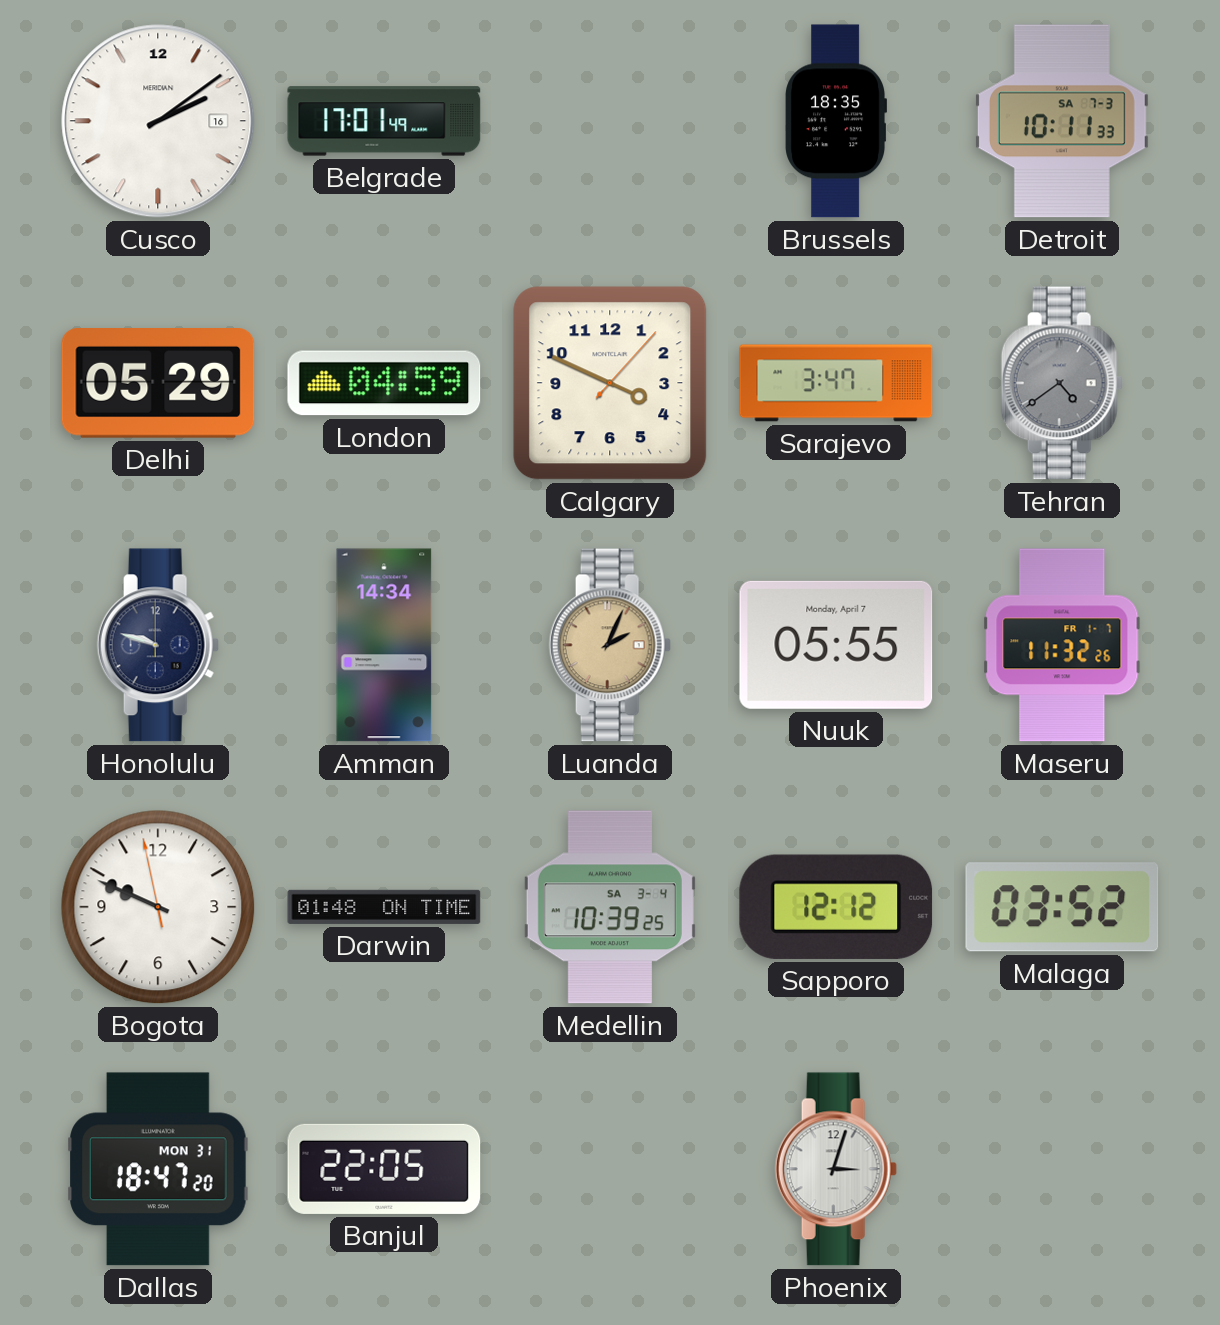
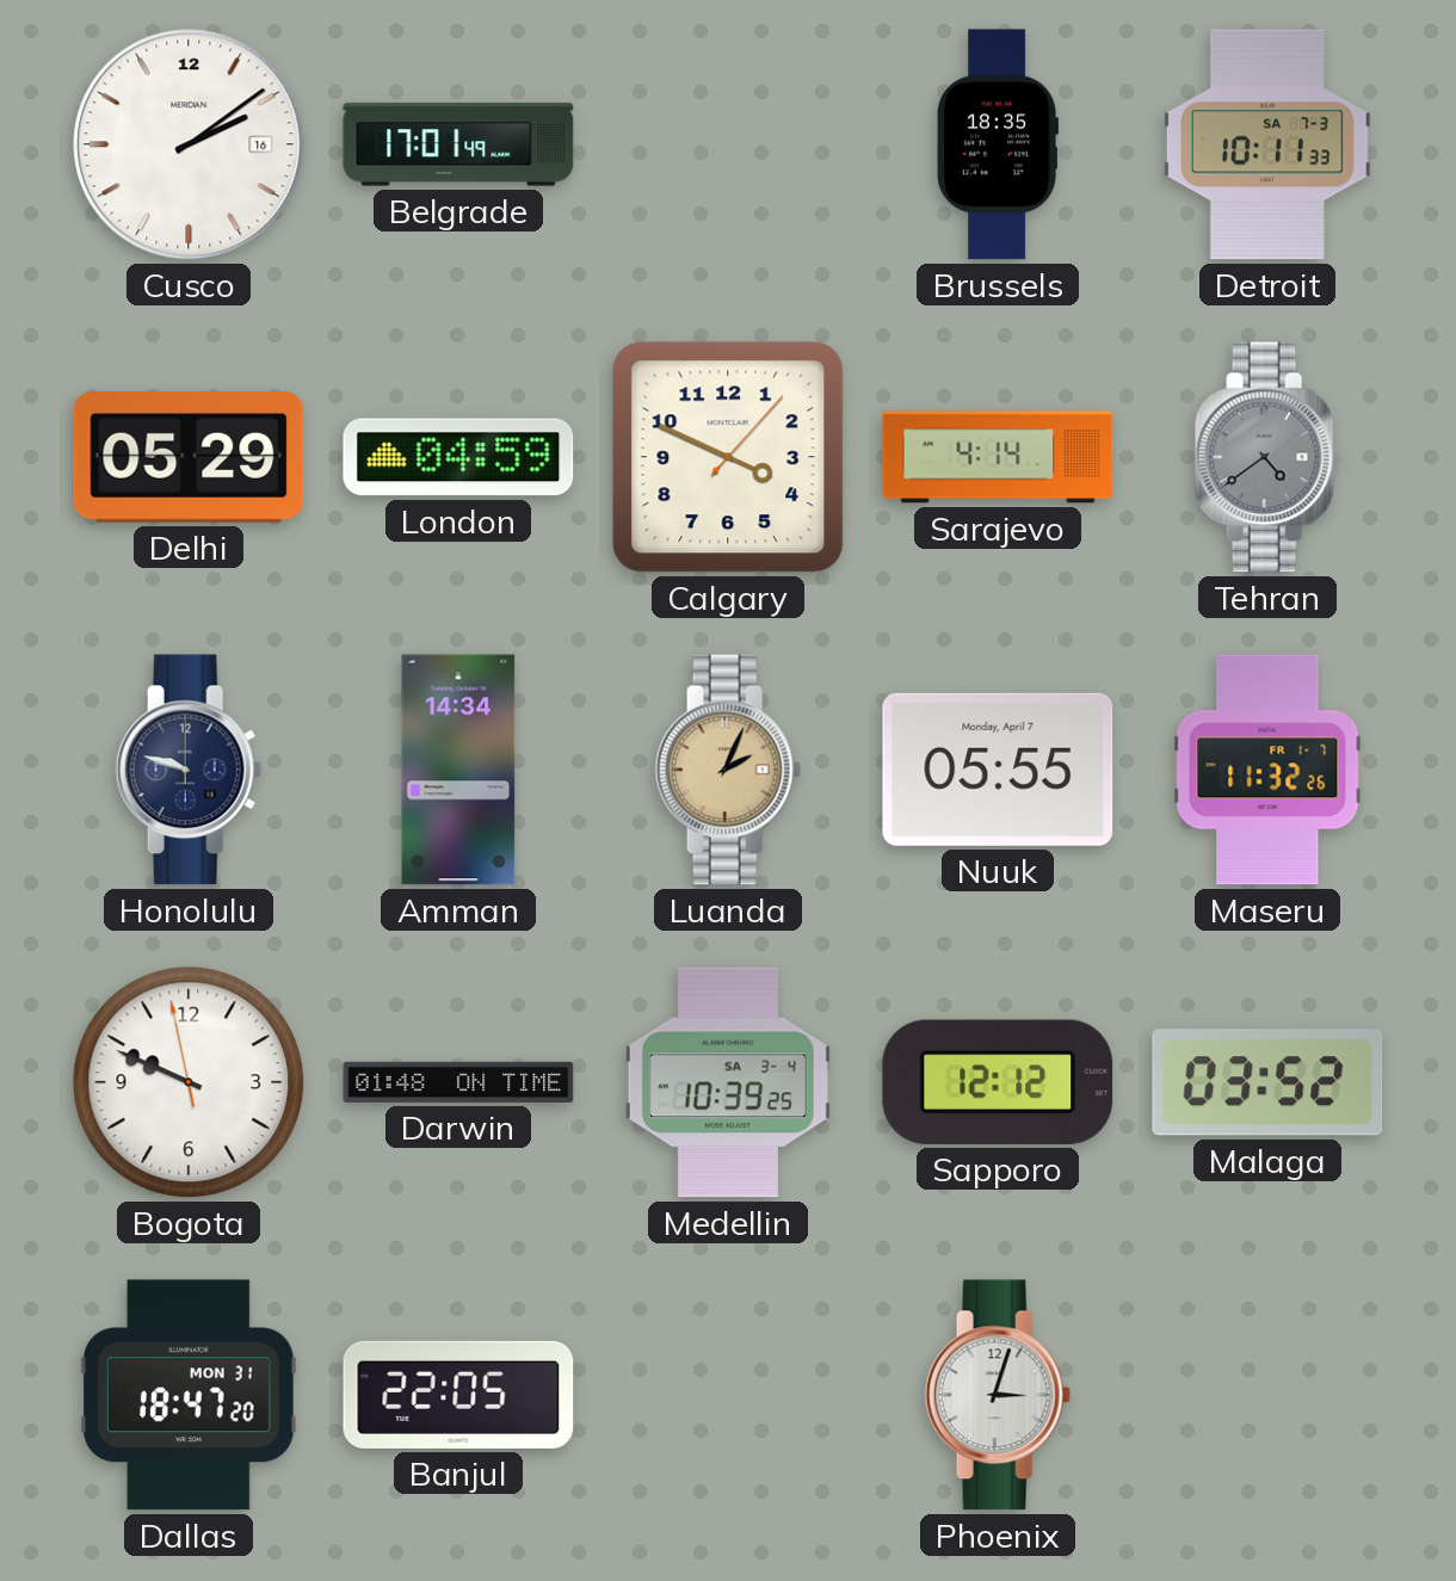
Sarajevo: 3:47 -> 4:14 (998, 457)
